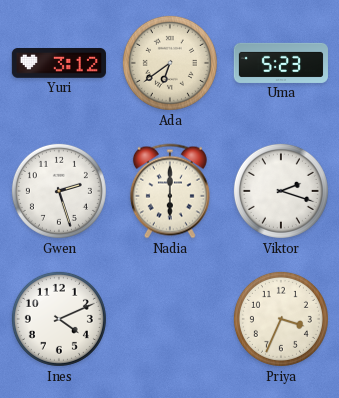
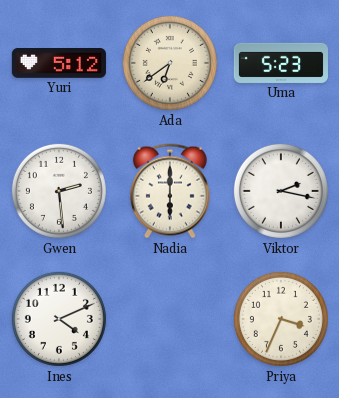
Yuri: 3:12 -> 5:12 (59, 64)
Gwen: 2:27 -> 2:29 (59, 191)
Viktor: 2:18 -> 2:17 (281, 191)
